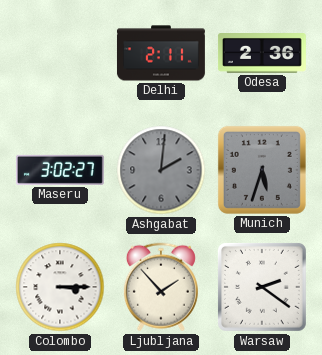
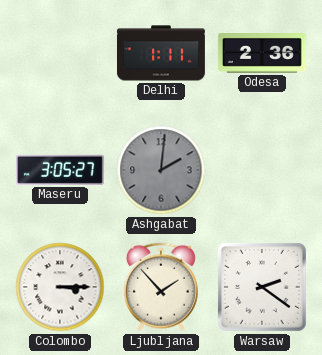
Delhi: 2:11 -> 1:11 (161, 53)
Maseru: 3:02 -> 3:05 (60, 170)
Munich: 5:33 -> none (262, 170)
